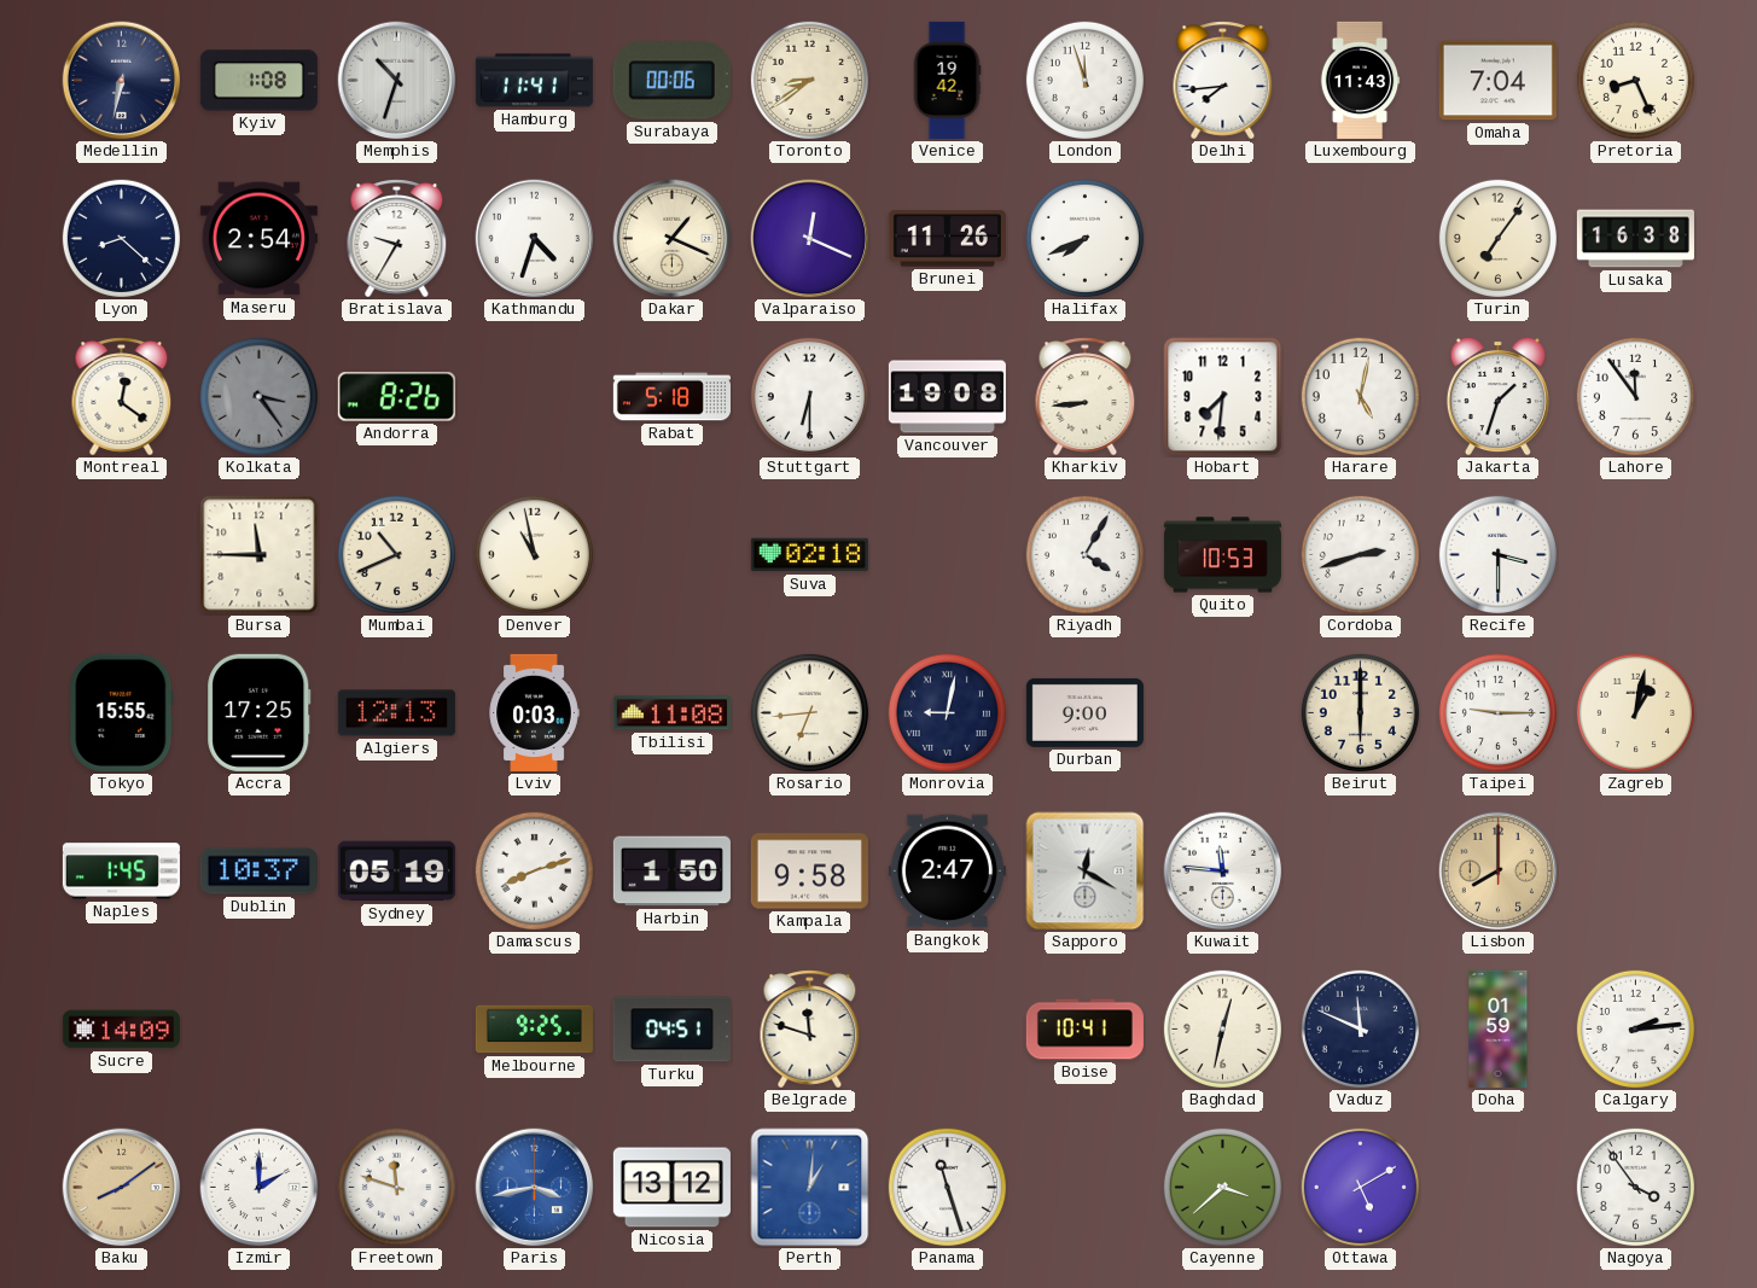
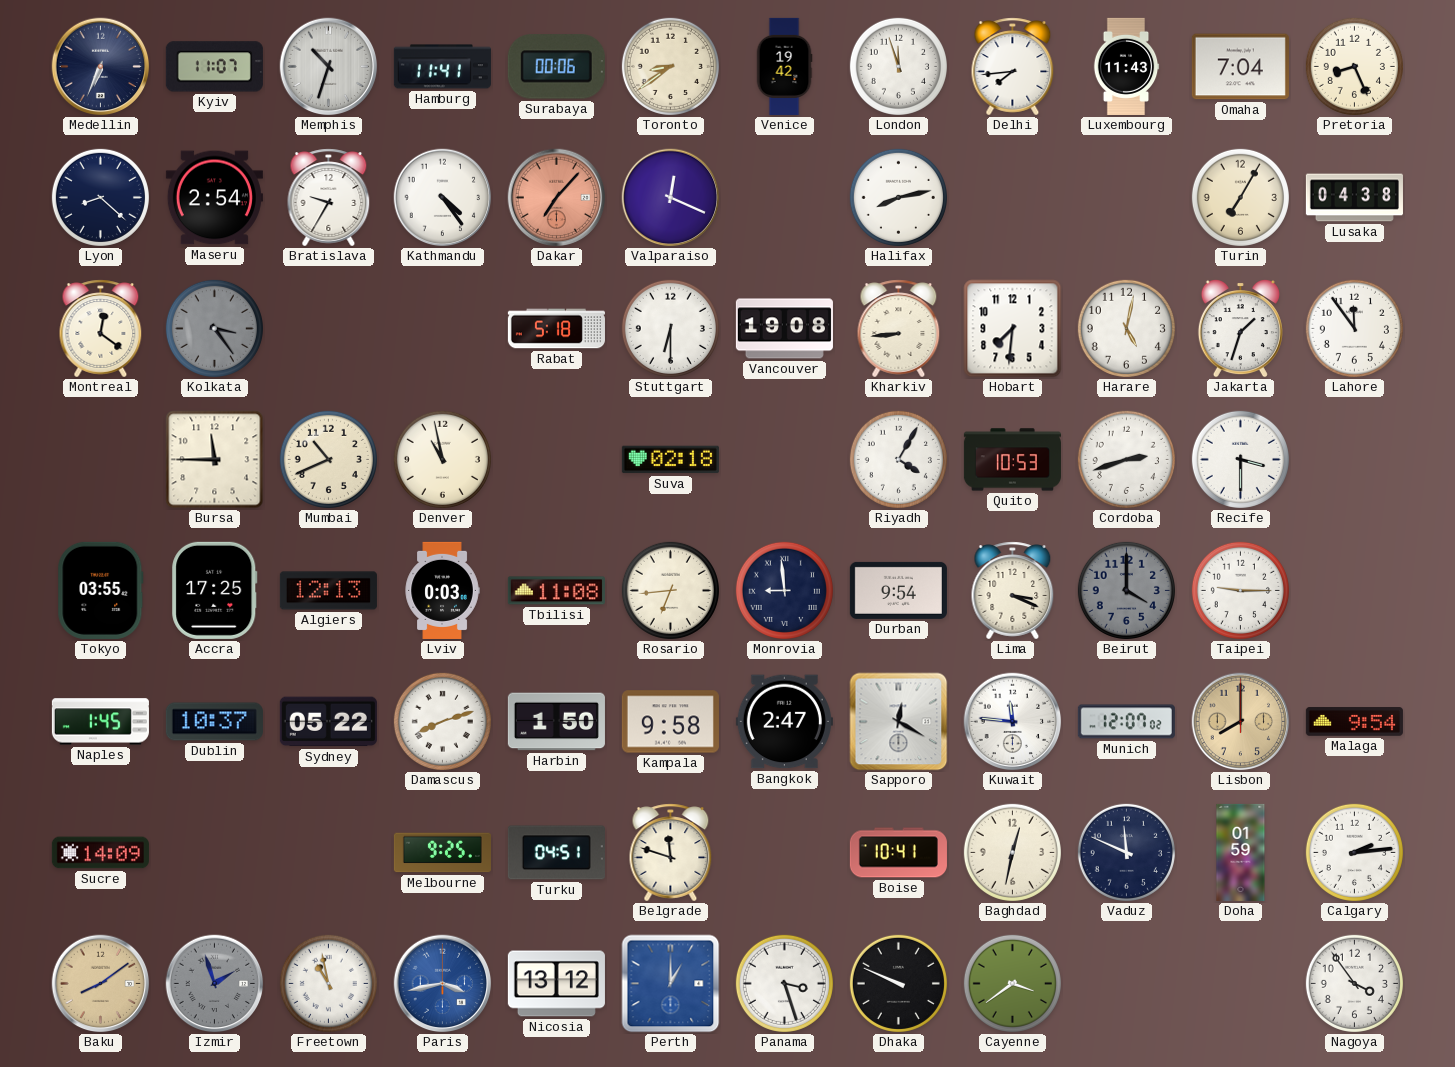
Medellin: 6:32 -> 6:34 (101, 67)
Kyiv: 1:08 -> 11:07 (214, 67)
Kathmandu: 4:33 -> 4:24 (443, 198)
Dakar: 1:19 -> 7:07 (557, 198)
Dakar dial: cream -> salmon (557, 198)
Brunei: 11:26 -> none (947, 239)
Halifax: 7:41 -> 8:13 (898, 197)
Turin: 7:06 -> 7:05 (1240, 197)
Lusaka: 16:38 -> 04:38 (1354, 198)
Andorra: 8:26 -> none (396, 397)
Tokyo: 15:55 -> 03:55 (101, 590)
Monrovia: 9:02 -> 8:59 (784, 590)
Durban: 9:00 -> 9:54 (898, 590)
Lima: none -> 3:19 (1013, 591)
Beirut: 6:00 -> 4:00 (1126, 590)
Beirut dial: cream -> grey (1126, 590)
Zagreb: 1:02 -> none (1635, 712)
Sydney: 05:19 -> 05:22 (328, 722)
Munich: none -> 12:07 (1126, 722)
Malaga: none -> 9:54 (1354, 722)
Izmir: 2:00 -> 1:57 (215, 984)
Izmir dial: white -> grey (215, 984)
Freetown: 11:48 -> 10:58 (328, 983)
Perth: 1:01 -> 1:00 (671, 984)
Panama: 11:27 -> 3:27 (784, 983)
Dhaka: none -> 9:49 (898, 983)
Cayenne: 3:38 -> 3:39 (1012, 983)
Ottawa: 5:10 -> none (1360, 1187)
